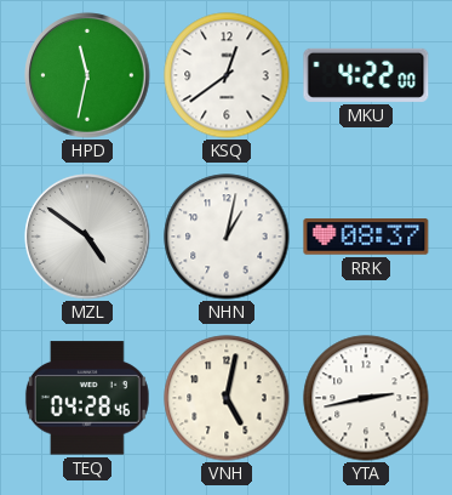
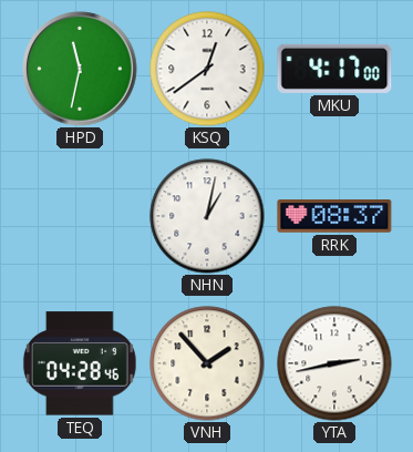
MKU: 4:22 -> 4:17 (334, 69)
MZL: 4:51 -> none (87, 237)
VNH: 5:02 -> 1:53 (207, 363)
